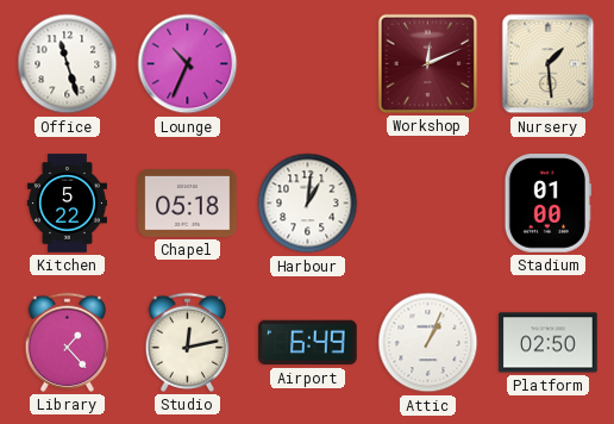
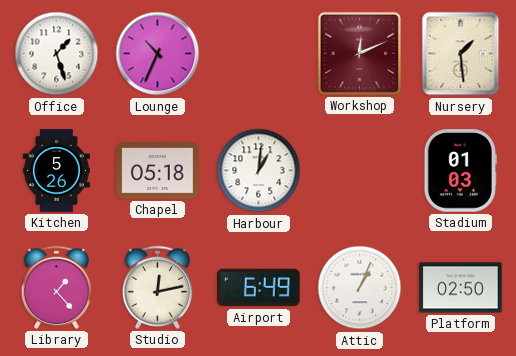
Office: 11:27 -> 1:27 (57, 54)
Kitchen: 5:22 -> 5:26 (56, 171)
Stadium: 01:00 -> 01:03 (460, 171)
